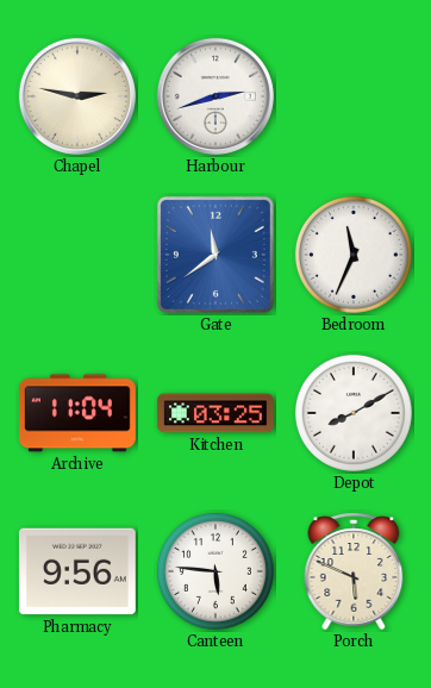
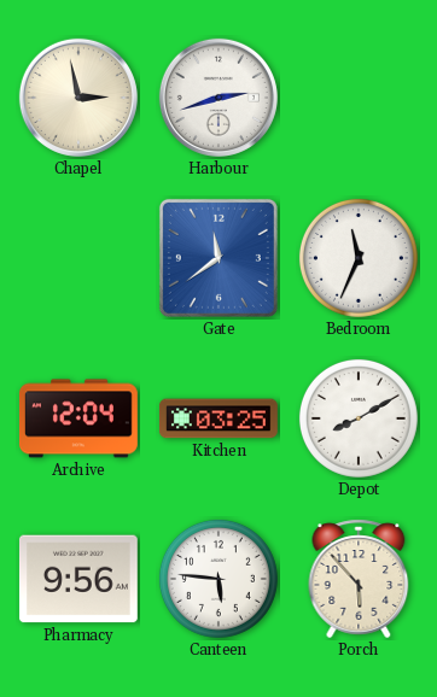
Chapel: 2:47 -> 2:58 (78, 98)
Archive: 11:04 -> 12:04 (78, 418)
Porch: 5:49 -> 5:53 (359, 579)
